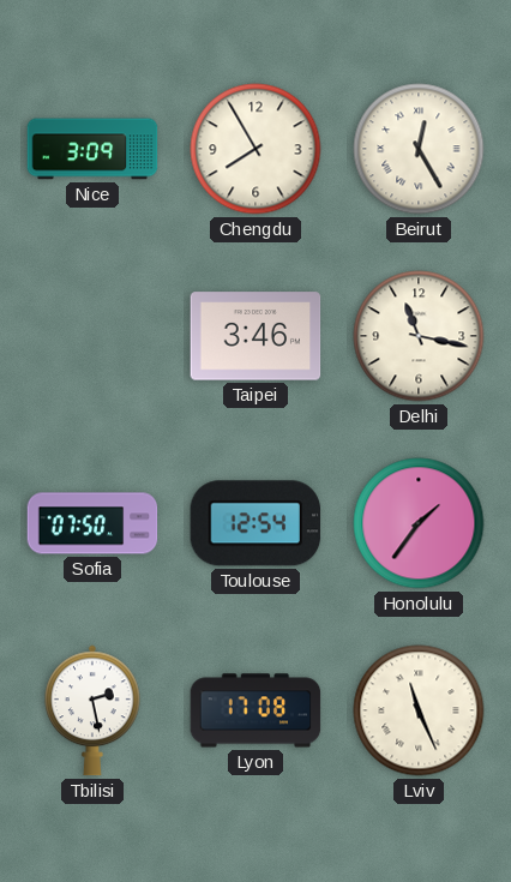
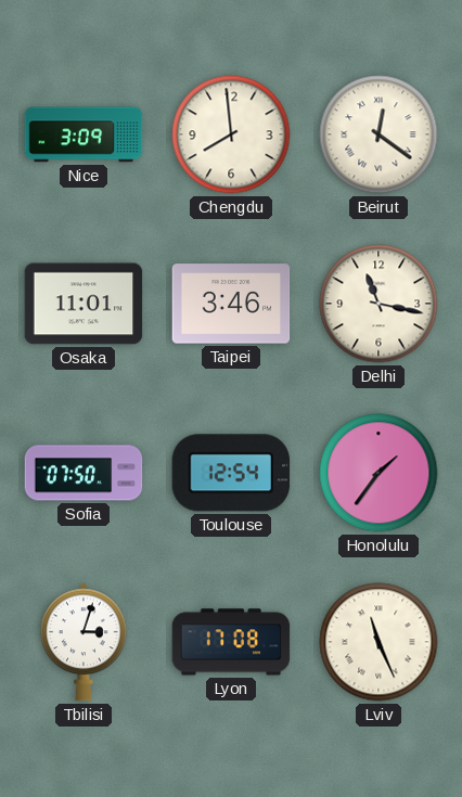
Chengdu: 7:55 -> 7:59 (231, 134)
Beirut: 12:25 -> 12:21 (378, 134)
Osaka: none -> 11:01 (84, 304)
Tbilisi: 2:28 -> 3:03 (85, 642)
